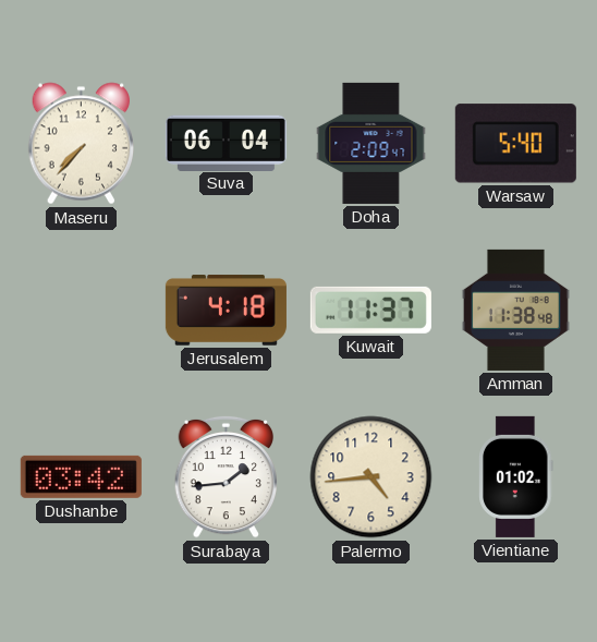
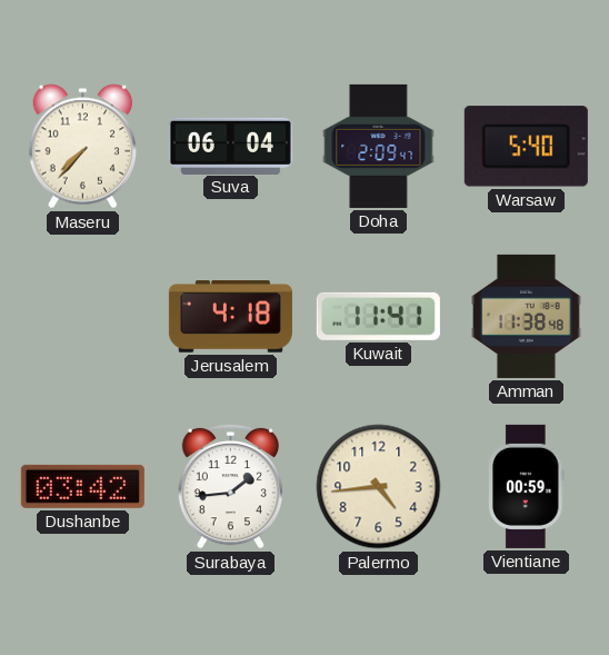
Kuwait: 11:37 -> 11:41 (378, 316)
Vientiane: 01:02 -> 00:59 (527, 486)
